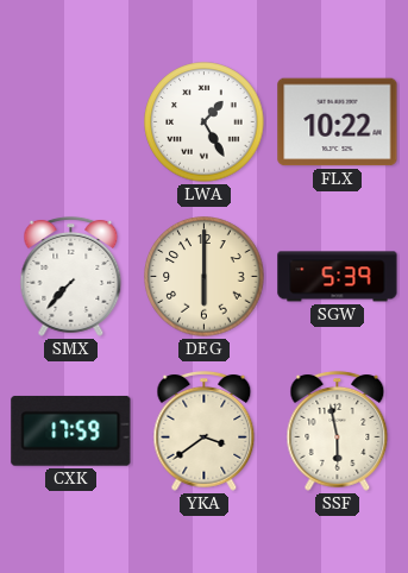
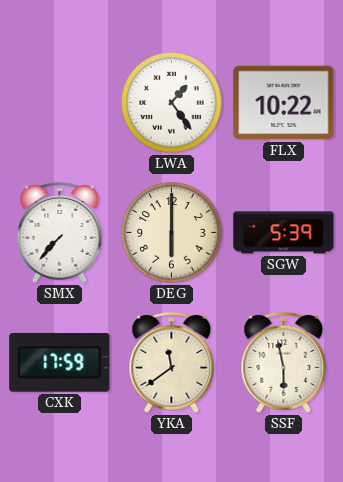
LWA: 1:25 -> 1:24 (172, 103)
YKA: 3:39 -> 11:39 (172, 362)
